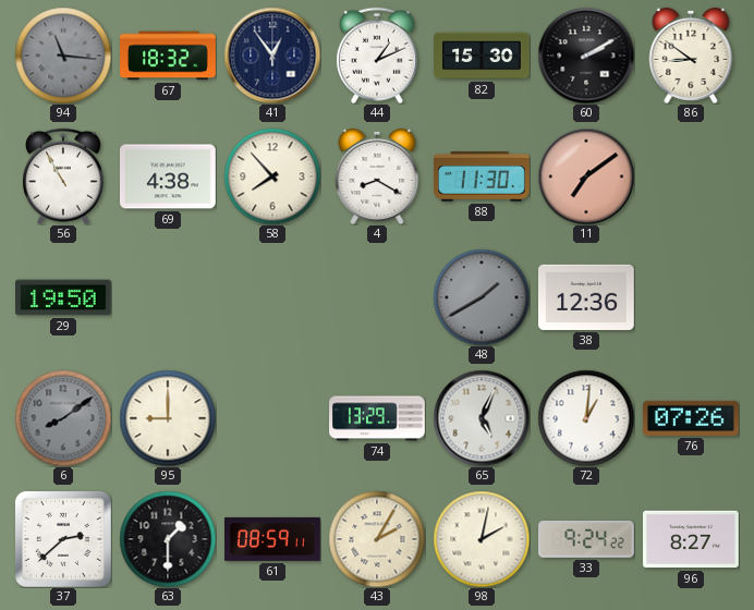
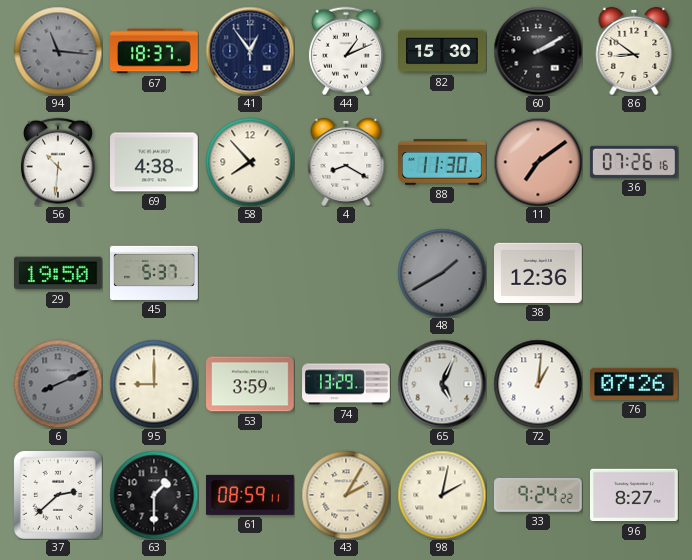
67: 18:32 -> 18:37 (155, 51)
56: 10:55 -> 10:31 (58, 162)
36: none -> 07:26 (634, 162)
45: none -> 5:37 (154, 273)
6: 8:09 -> 8:11 (58, 384)
53: none -> 3:59 (251, 384)
